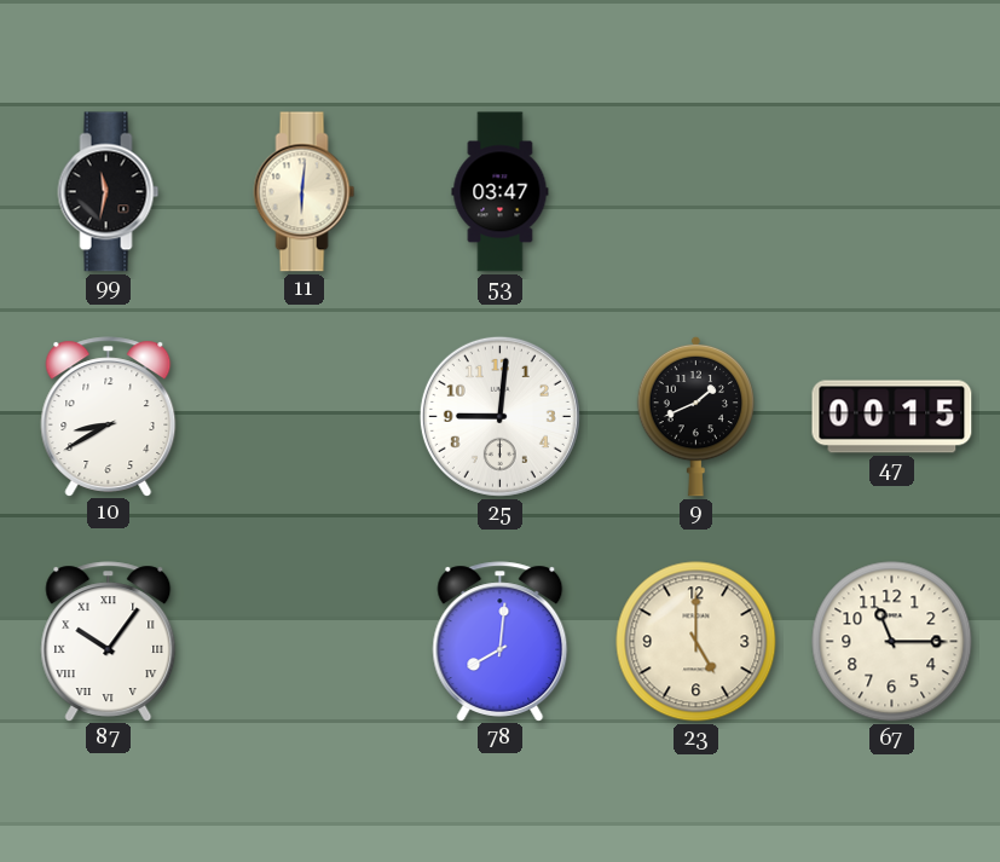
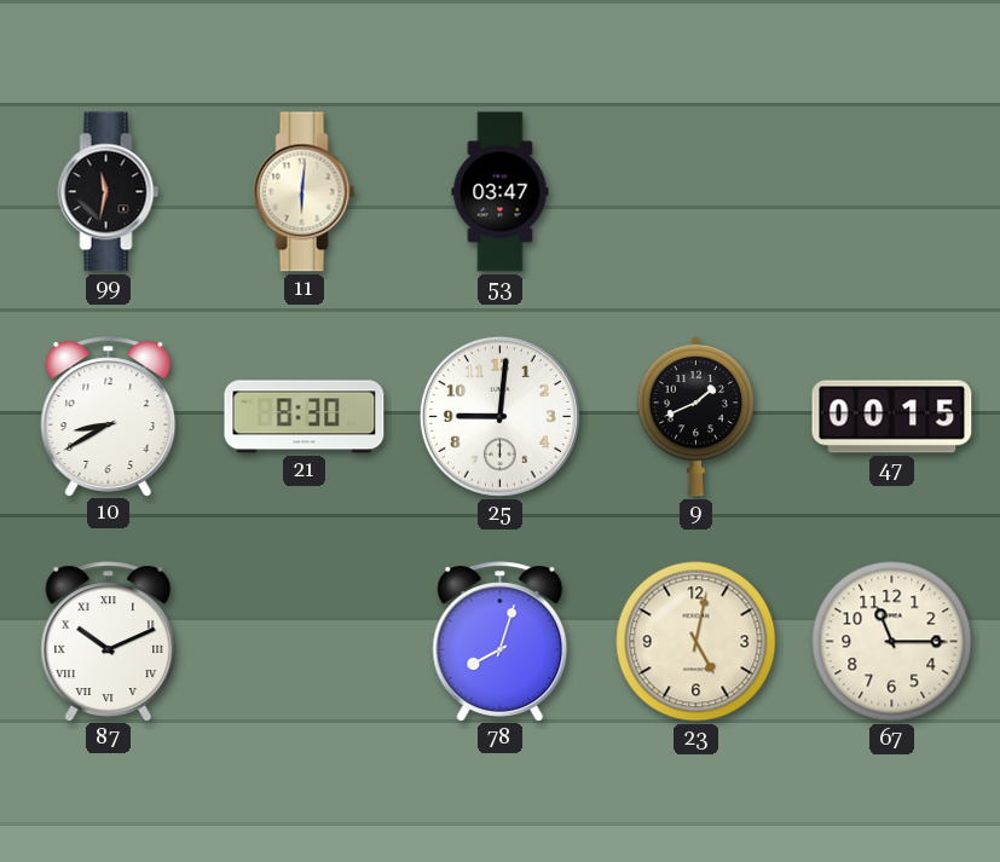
21: none -> 8:30 (305, 417)
87: 10:06 -> 10:11 (109, 641)
78: 8:01 -> 8:03 (501, 641)
23: 5:00 -> 5:02 (696, 642)
